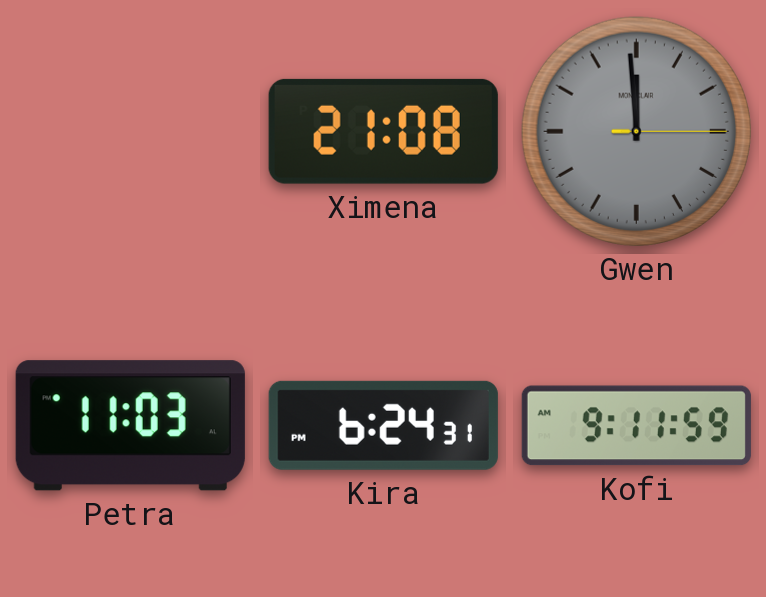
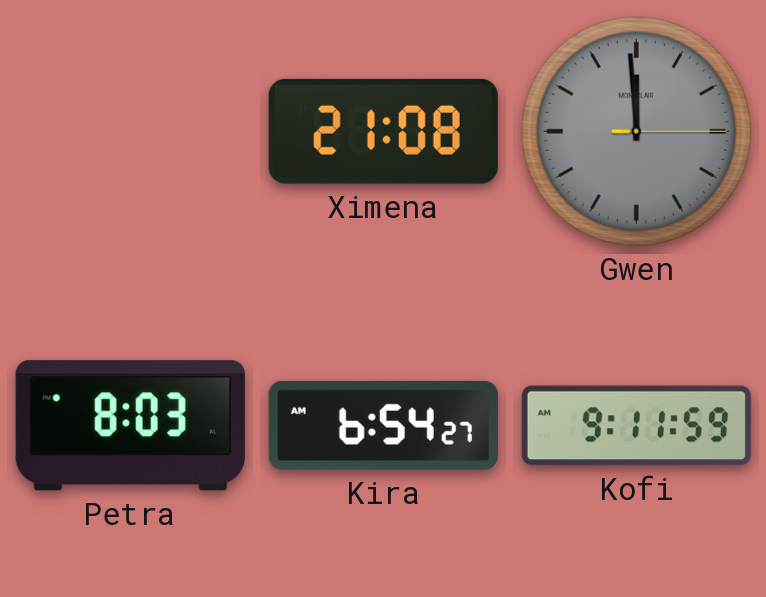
Petra: 11:03 -> 8:03 (130, 426)
Kira: 6:24 -> 6:54 (383, 425)
